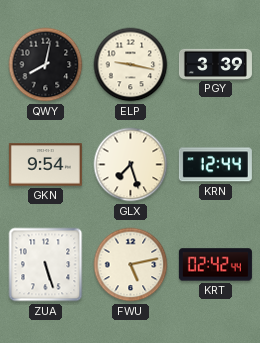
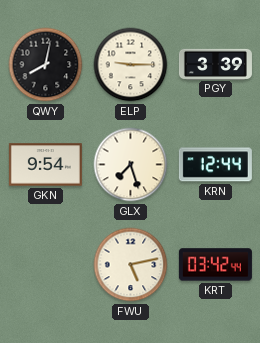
ELP: 9:17 -> 9:15 (131, 65)
ZUA: 5:27 -> none (46, 265)
KRT: 02:42 -> 03:42 (215, 265)
